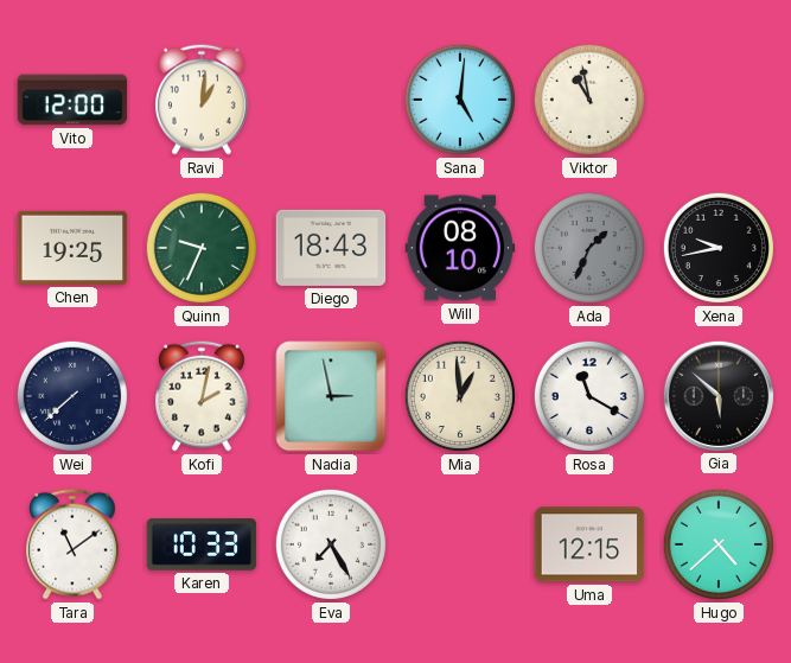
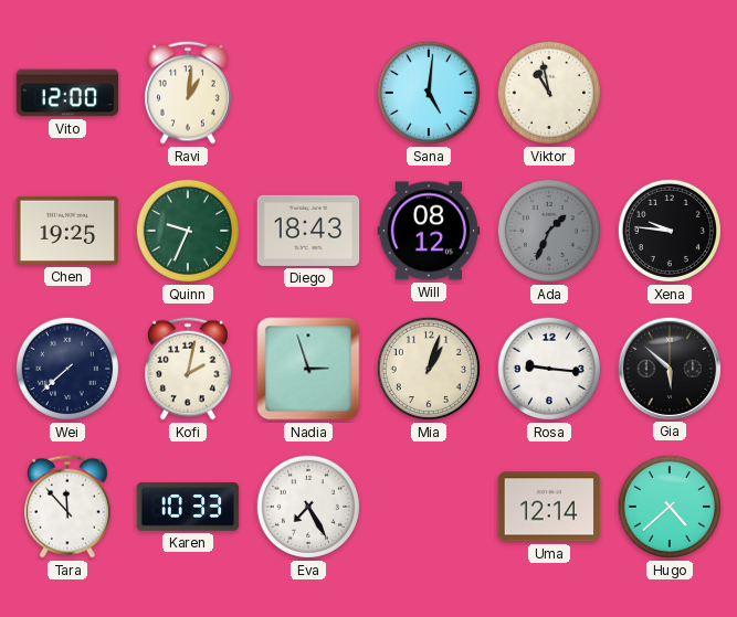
Will: 08:10 -> 08:12 (429, 231)
Xena: 9:43 -> 9:46 (670, 231)
Nadia: 2:58 -> 2:57 (308, 369)
Mia: 12:59 -> 1:03 (429, 369)
Rosa: 11:20 -> 9:16 (549, 369)
Tara: 11:09 -> 11:53 (69, 507)
Uma: 12:15 -> 12:14 (549, 507)
